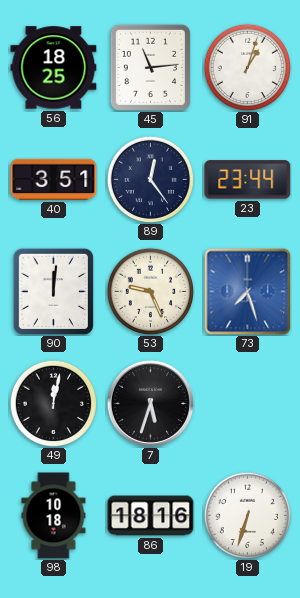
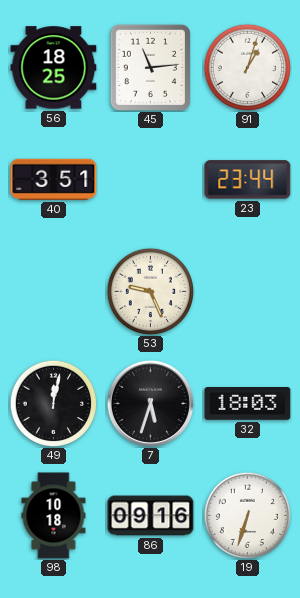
89: 12:24 -> none (150, 179)
90: 12:01 -> none (53, 291)
73: 7:27 -> none (247, 291)
32: none -> 18:03 (248, 404)
86: 18:16 -> 09:16 (151, 516)
